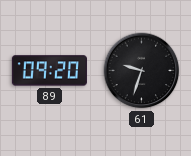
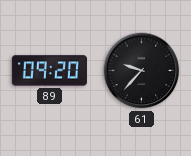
61: 9:33 -> 9:37 (142, 71)
